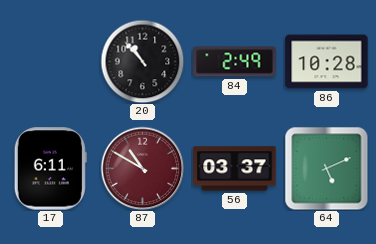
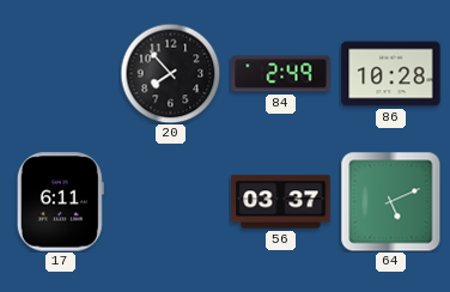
20: 10:53 -> 7:53 (170, 73)
87: 10:50 -> none (142, 168)
